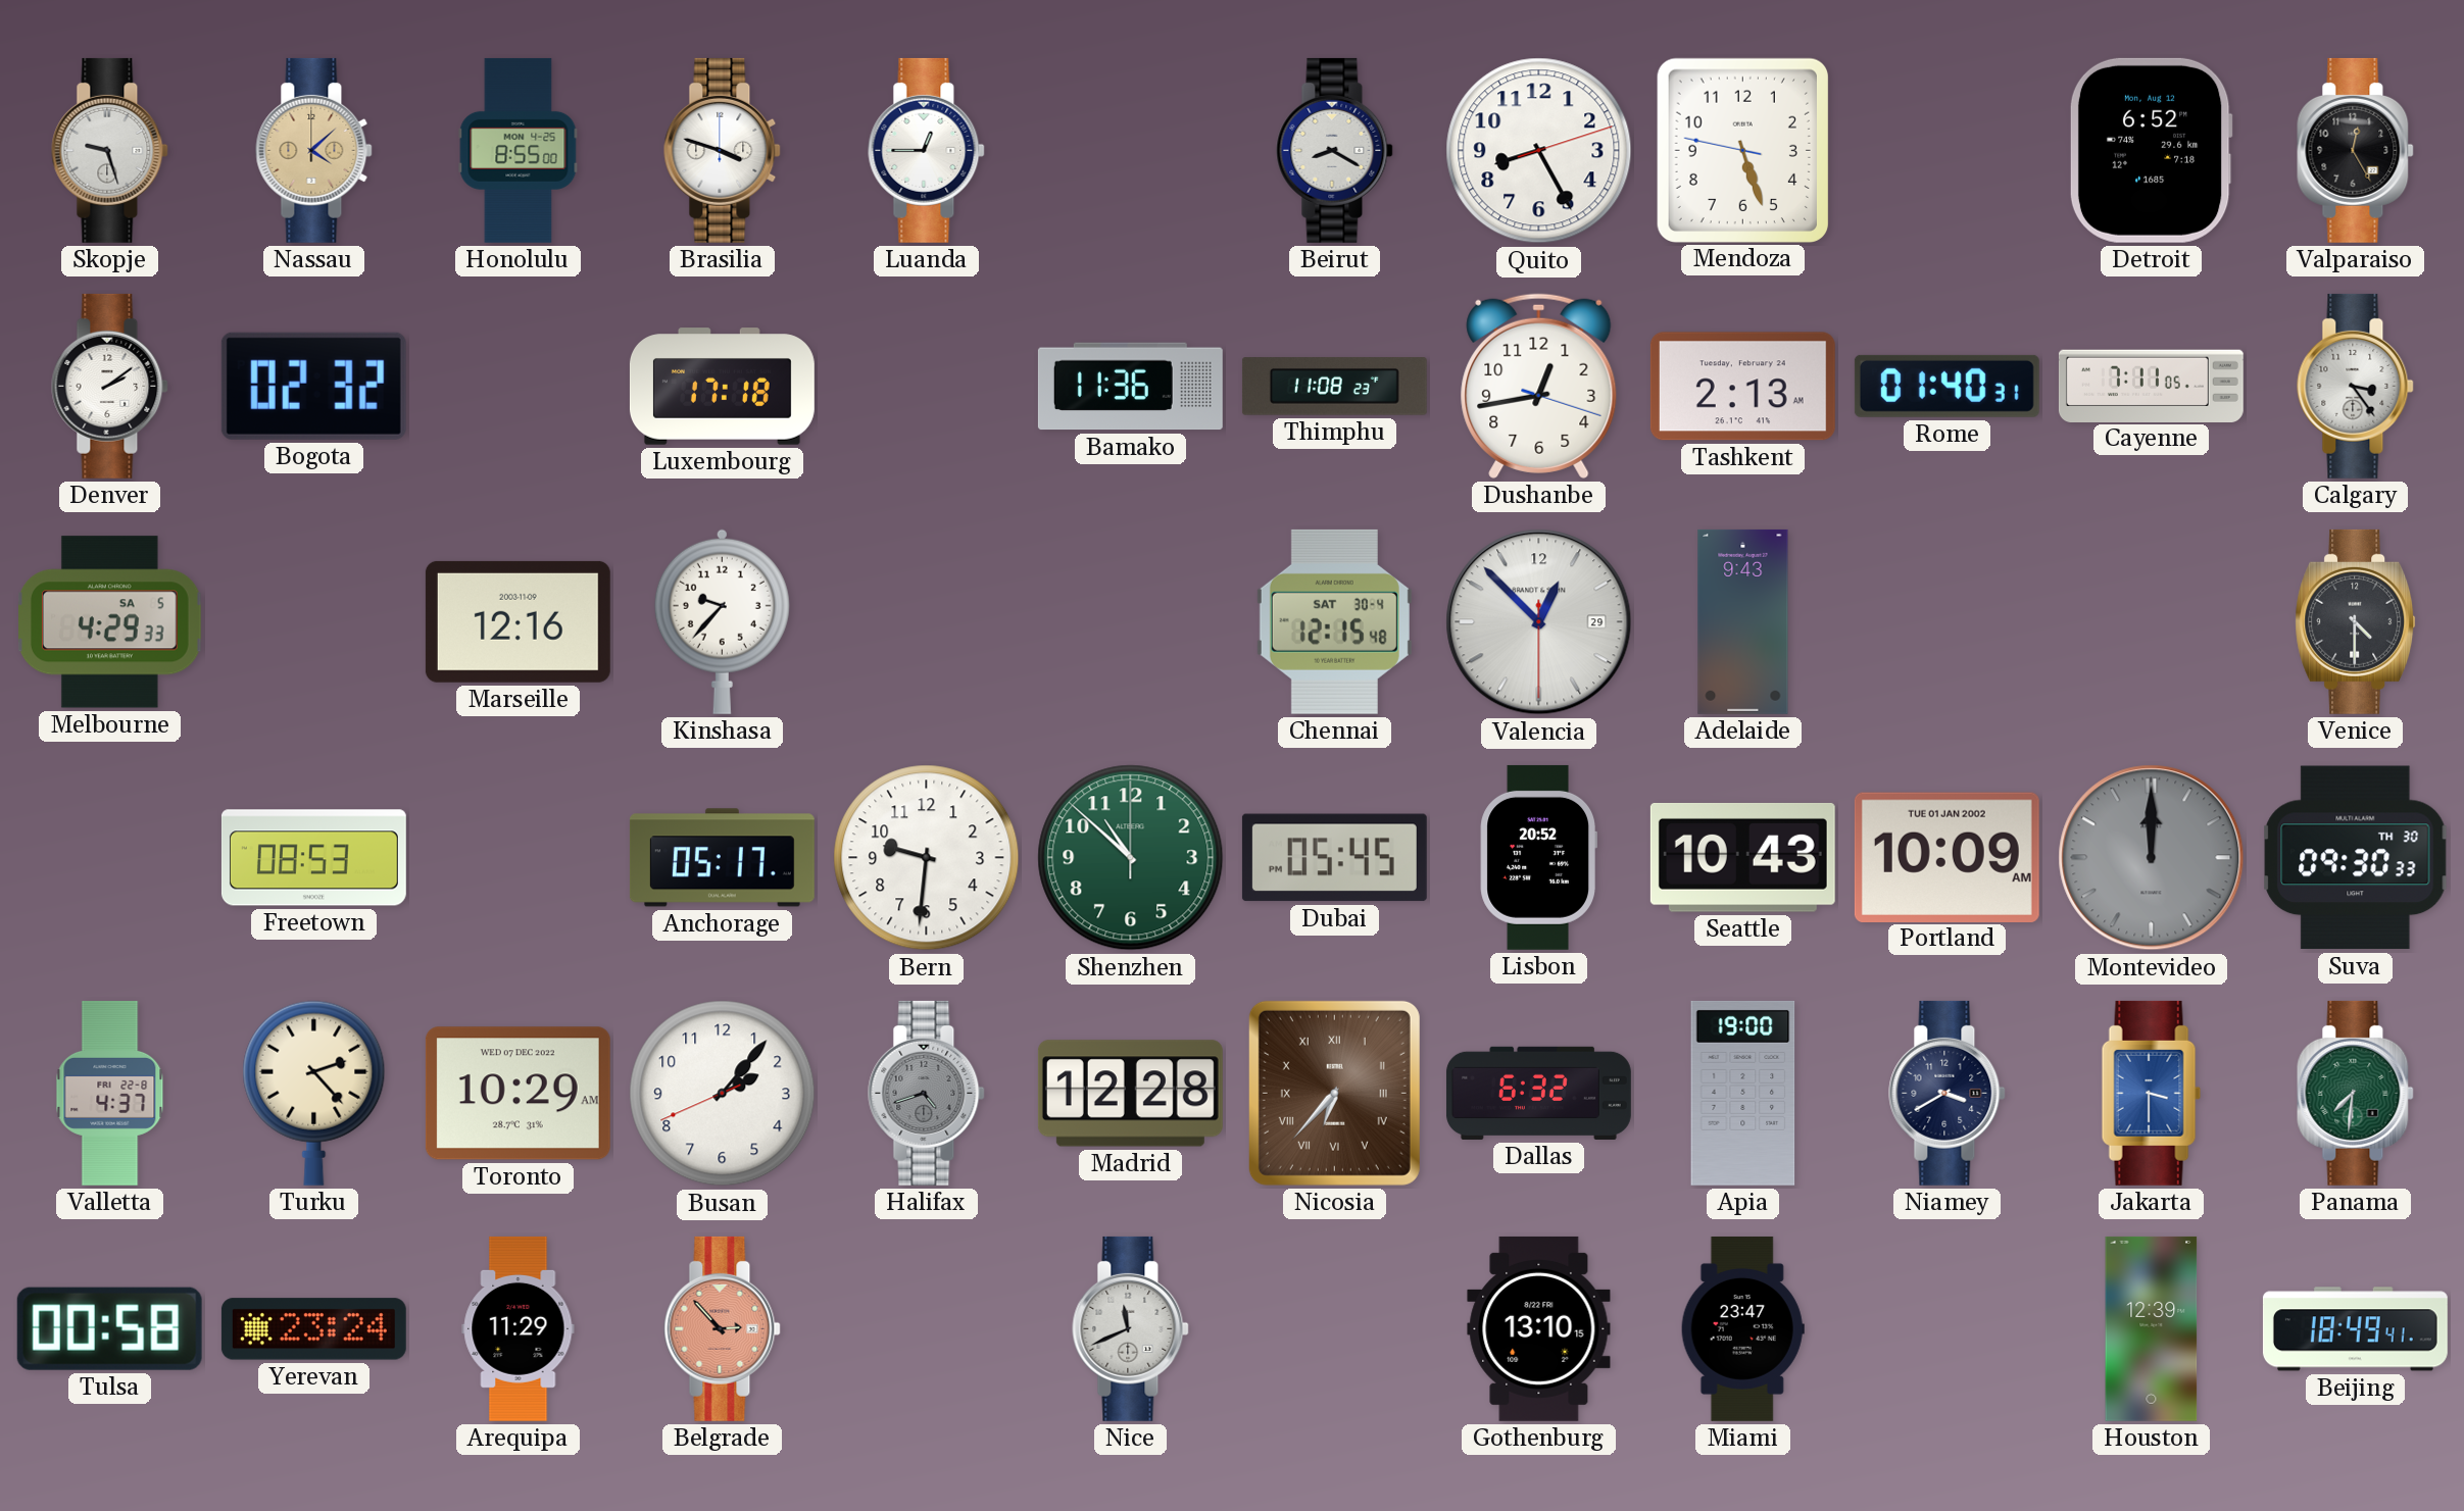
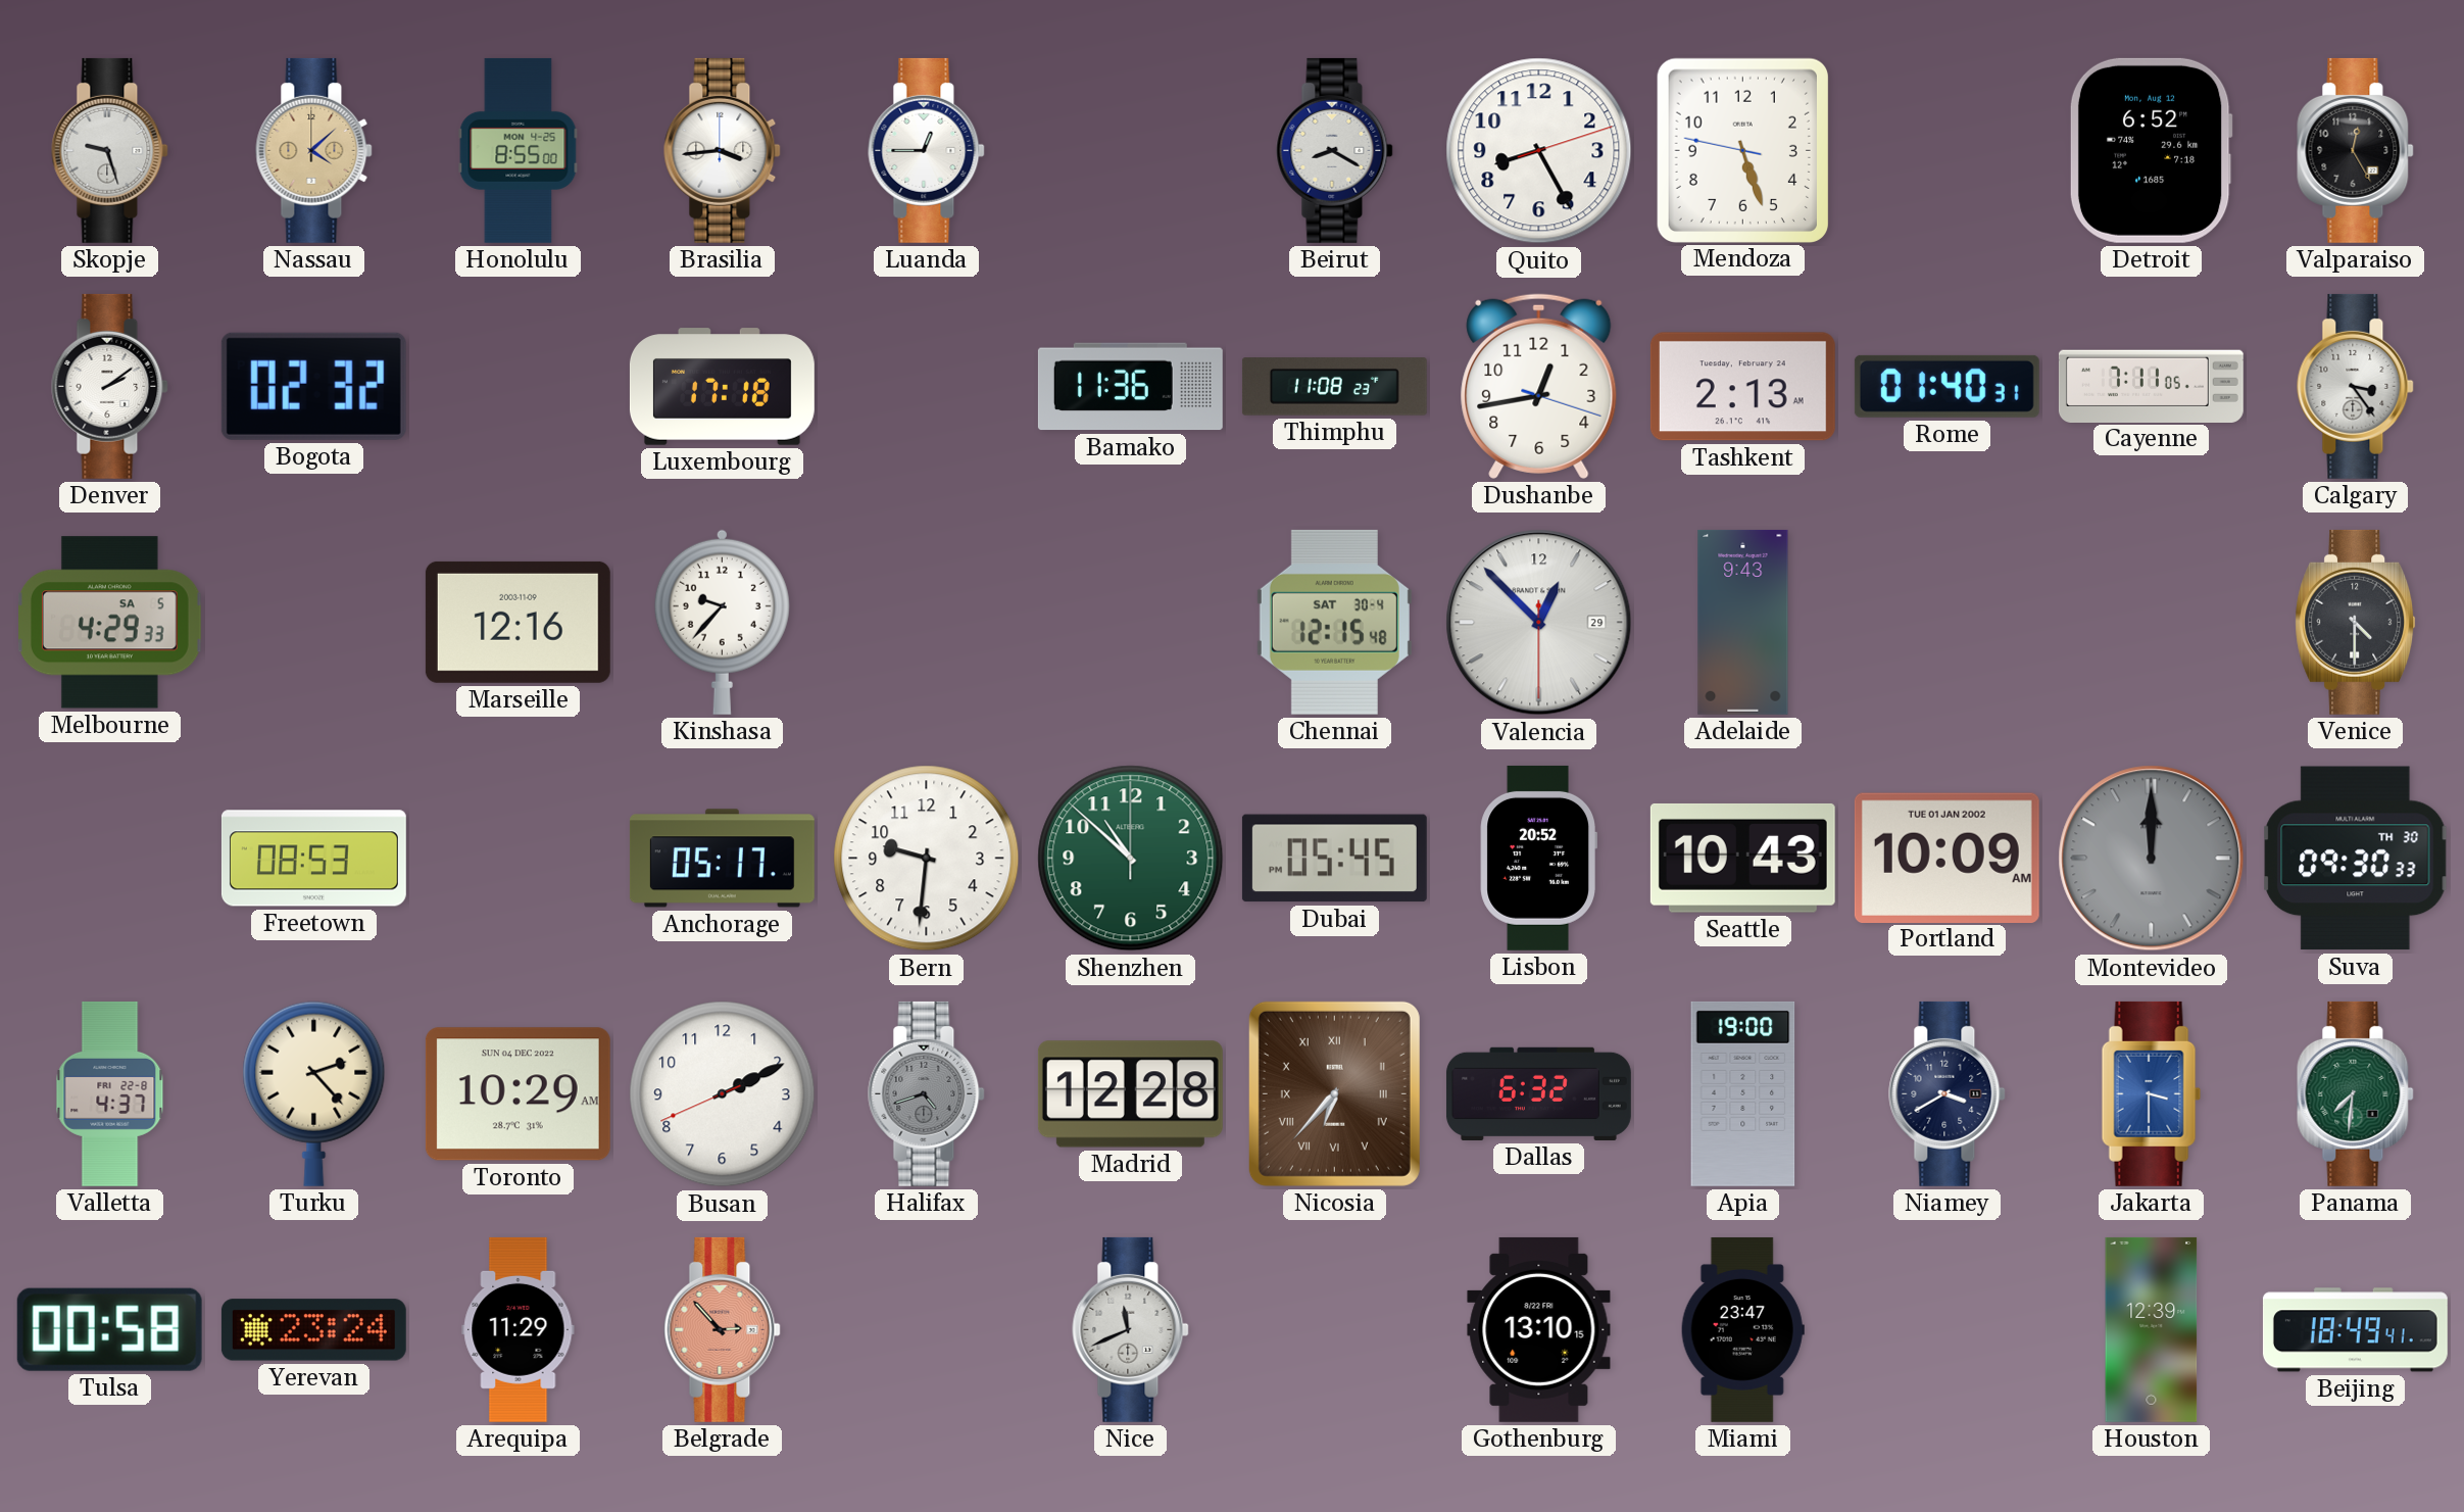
Brasilia: 3:48 -> 3:44 (723, 150)
Toronto date: WED 07 DEC 2022 -> SUN 04 DEC 2022 (518, 1094)
Busan: 2:06 -> 2:10 (723, 1094)
